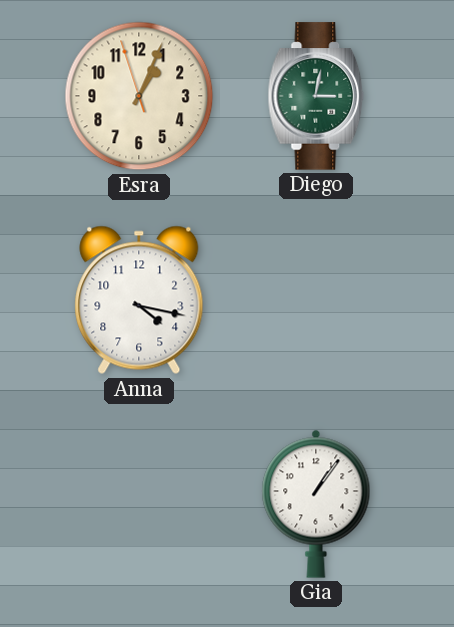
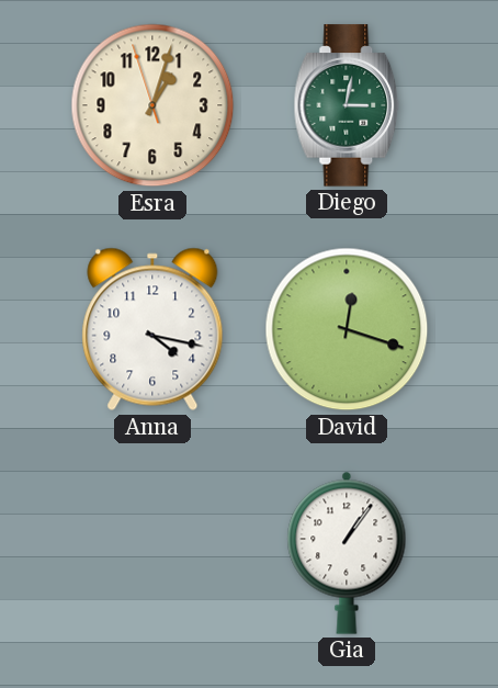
Esra: 1:03 -> 1:02 (152, 105)
David: none -> 12:18 (347, 329)
